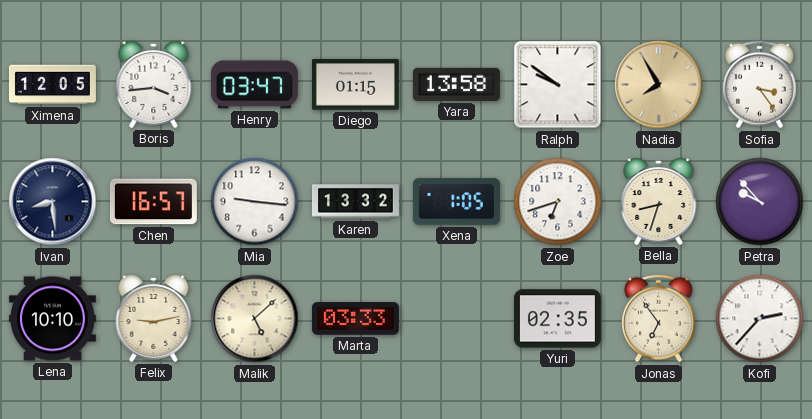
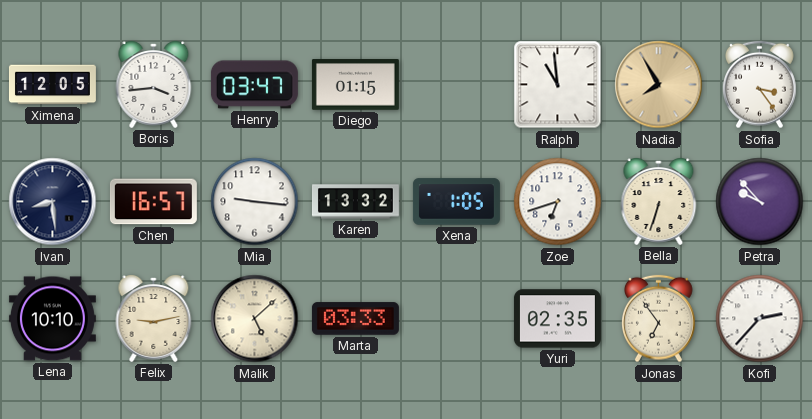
Yara: 13:58 -> none (456, 84)
Ralph: 9:51 -> 10:59 (558, 85)
Bella: 8:33 -> 6:33 (659, 202)
